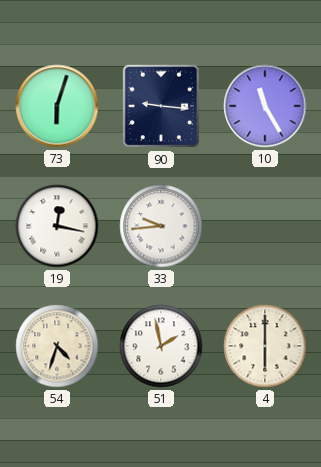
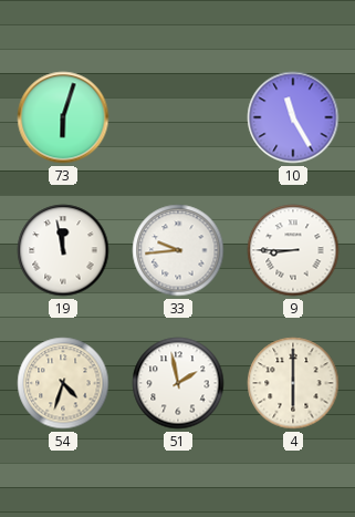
90: 9:16 -> none (161, 106)
19: 12:17 -> 11:58 (63, 250)
9: none -> 8:45 (293, 250)
